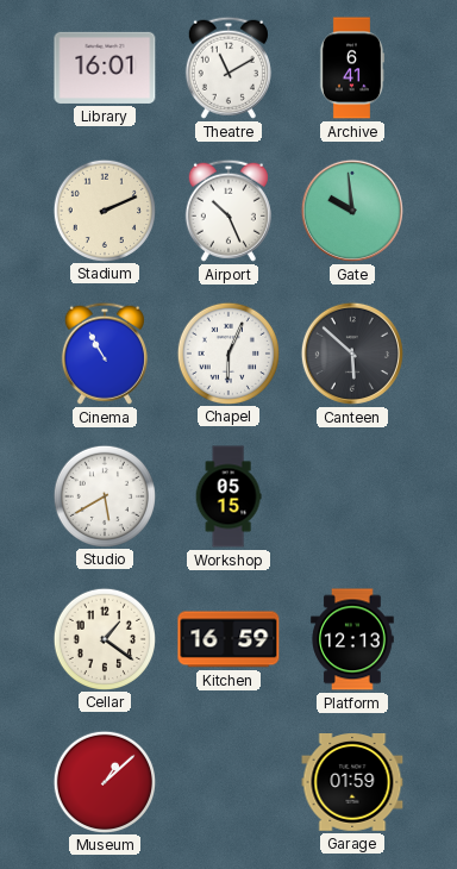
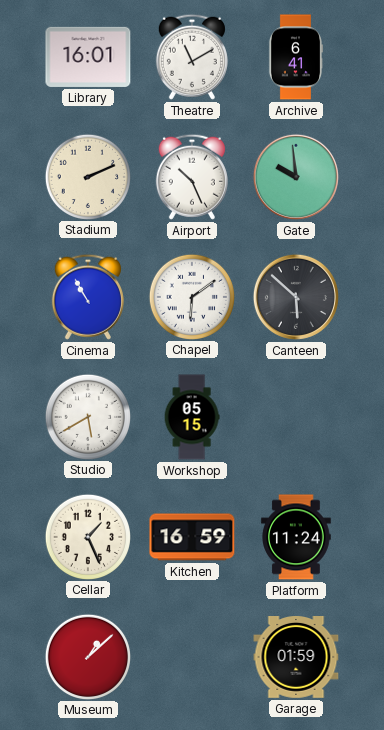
Chapel: 6:04 -> 6:09 (191, 296)
Cellar: 1:21 -> 1:26 (87, 536)
Platform: 12:13 -> 11:24 (297, 537)
